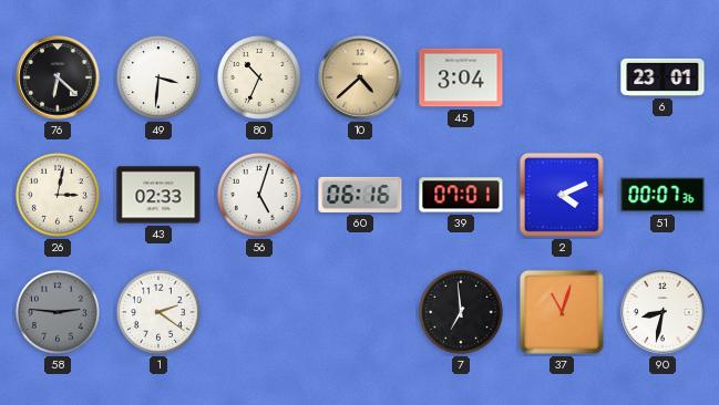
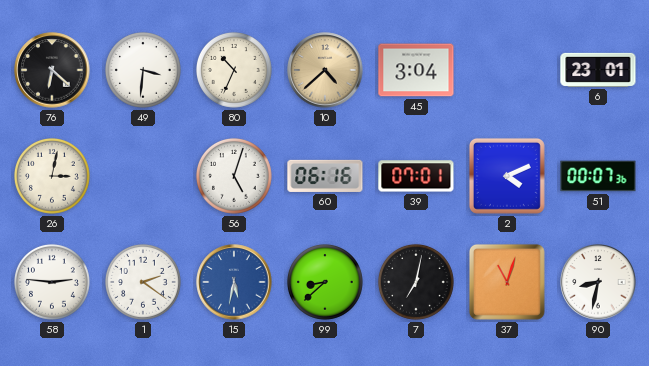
43: 02:33 -> none (158, 195)
58 dial: grey -> white (52, 282)
15: none -> 5:32 (234, 282)
99: none -> 8:38 (325, 282)
7: 6:59 -> 7:02 (416, 282)
